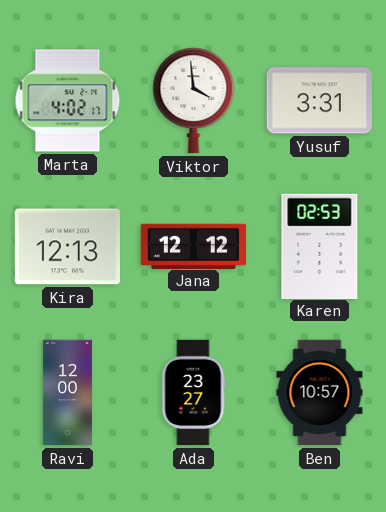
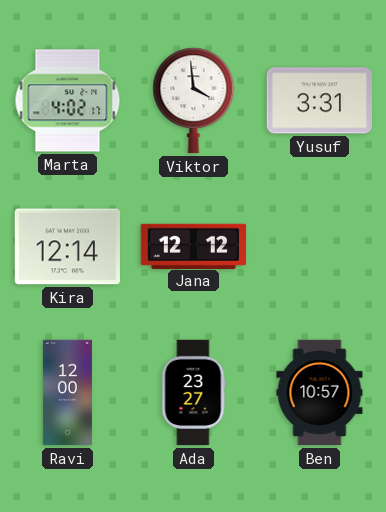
Kira: 12:13 -> 12:14 (67, 247)
Karen: 02:53 -> none (320, 246)
